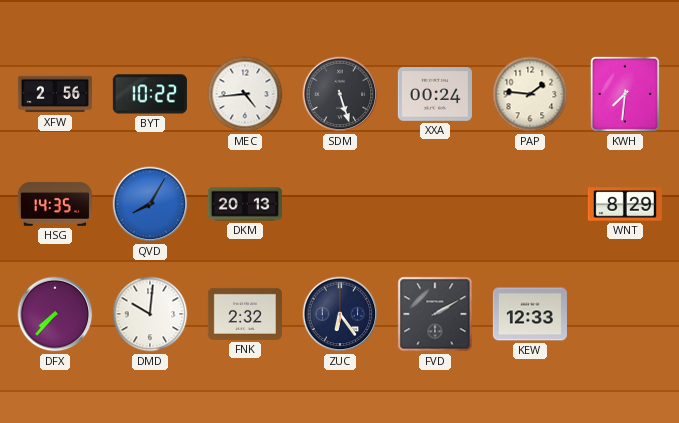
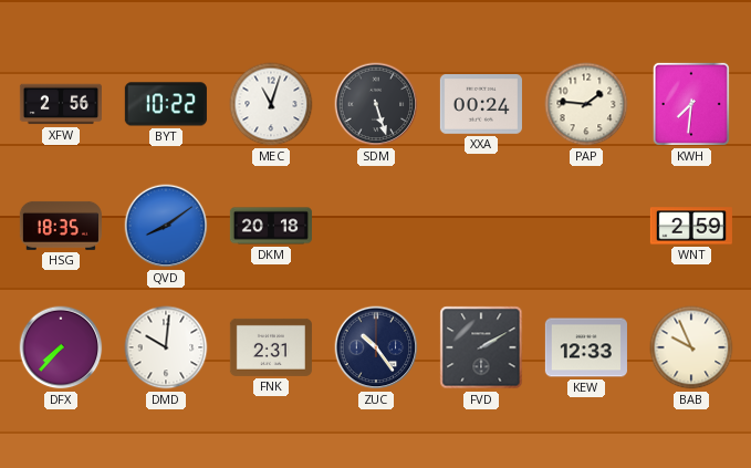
MEC: 4:44 -> 11:03 (271, 104)
HSG: 14:35 -> 18:35 (61, 226)
QVD: 8:05 -> 8:09 (166, 226)
DKM: 20:13 -> 20:18 (271, 226)
WNT: 8:29 -> 2:59 (691, 226)
FNK: 2:32 -> 2:31 (271, 347)
ZUC: 6:24 -> 10:24 (376, 347)
BAB: none -> 9:56 (691, 347)
